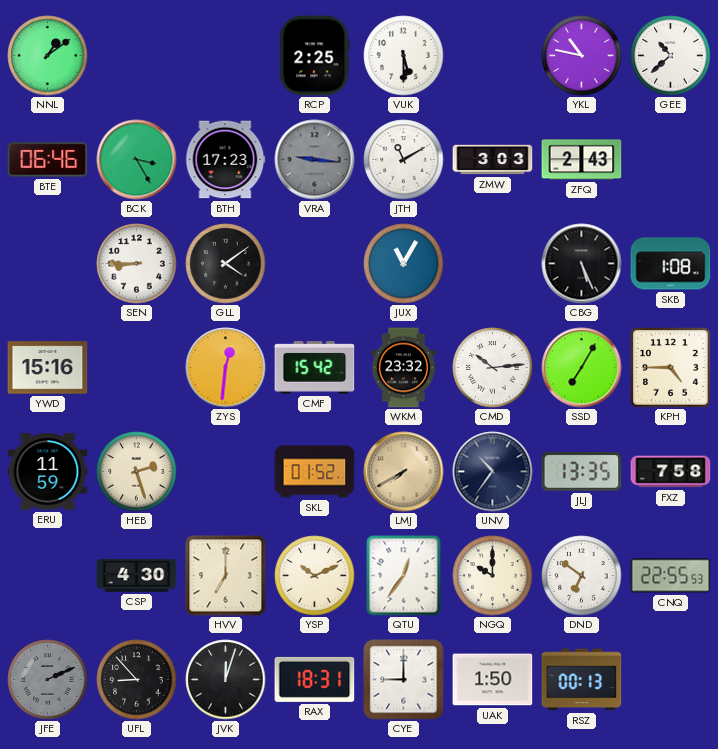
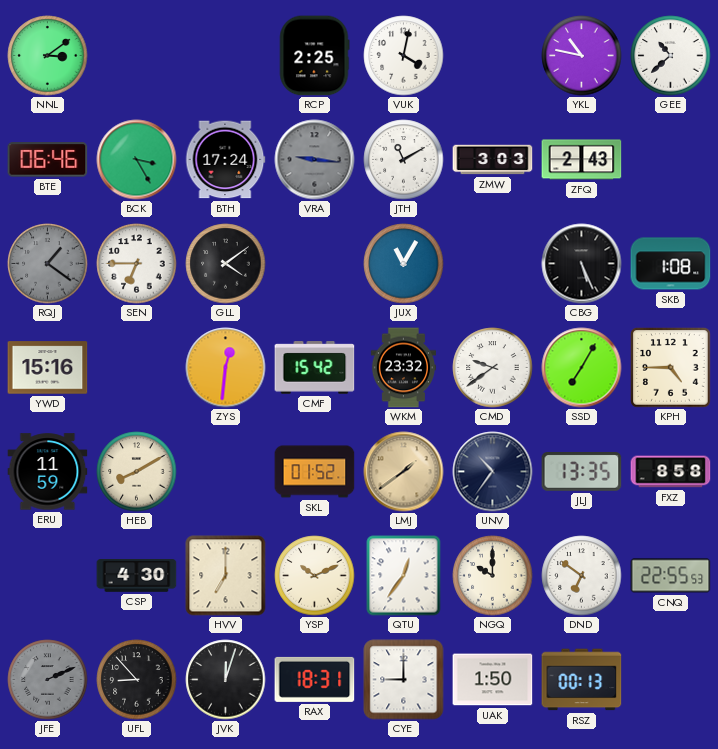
NNL: 1:09 -> 3:09 (48, 56)
VUK: 5:30 -> 4:02 (404, 56)
BTH: 17:23 -> 17:24 (225, 160)
RQJ: none -> 1:21 (48, 264)
SEN: 8:45 -> 6:45 (137, 264)
CMD: 10:14 -> 9:39 (493, 368)
HEB: 2:27 -> 8:10 (137, 472)
LMJ: 7:40 -> 1:39 (404, 472)
FXZ: 7:58 -> 8:58 (671, 472)
